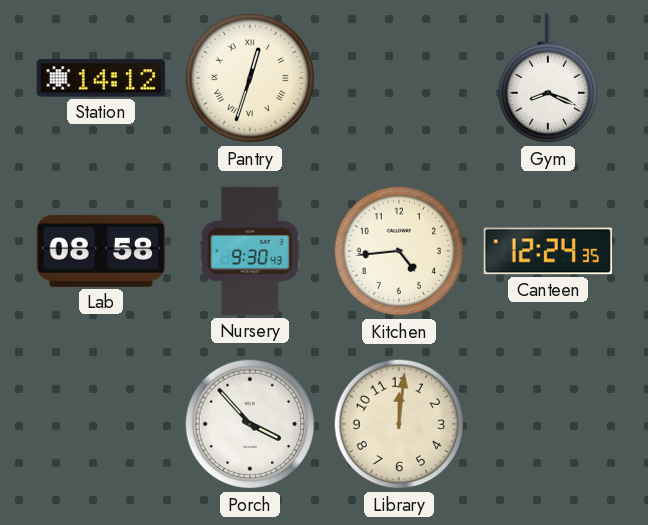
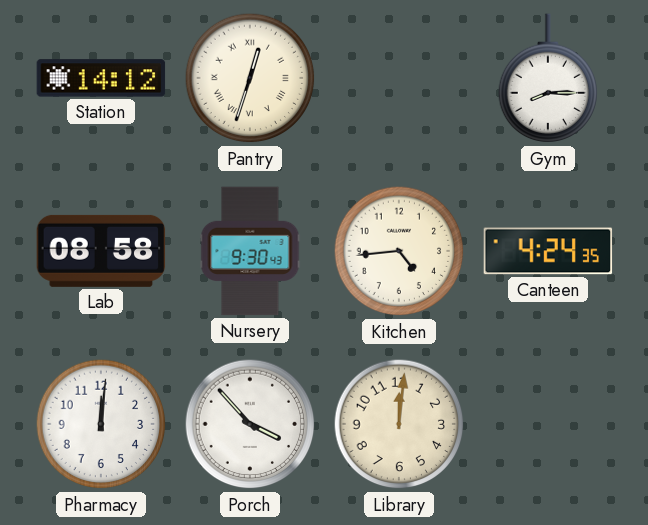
Gym: 8:19 -> 8:15 (547, 79)
Canteen: 12:24 -> 4:24 (548, 251)
Pharmacy: none -> 12:01 (101, 424)
